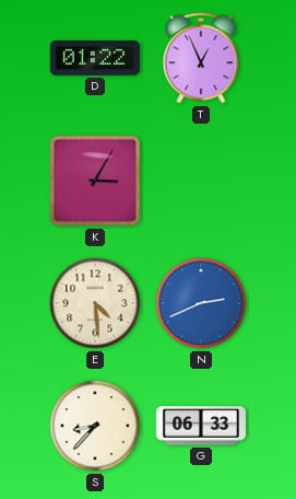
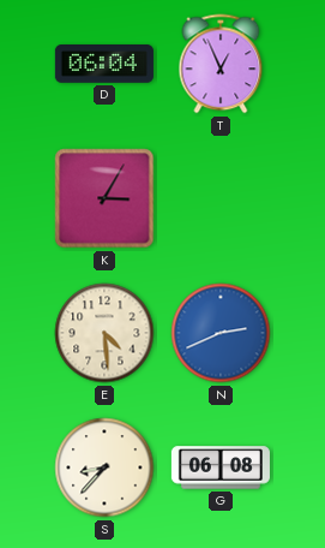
D: 01:22 -> 06:04 (104, 65)
G: 06:33 -> 06:08 (221, 467)
